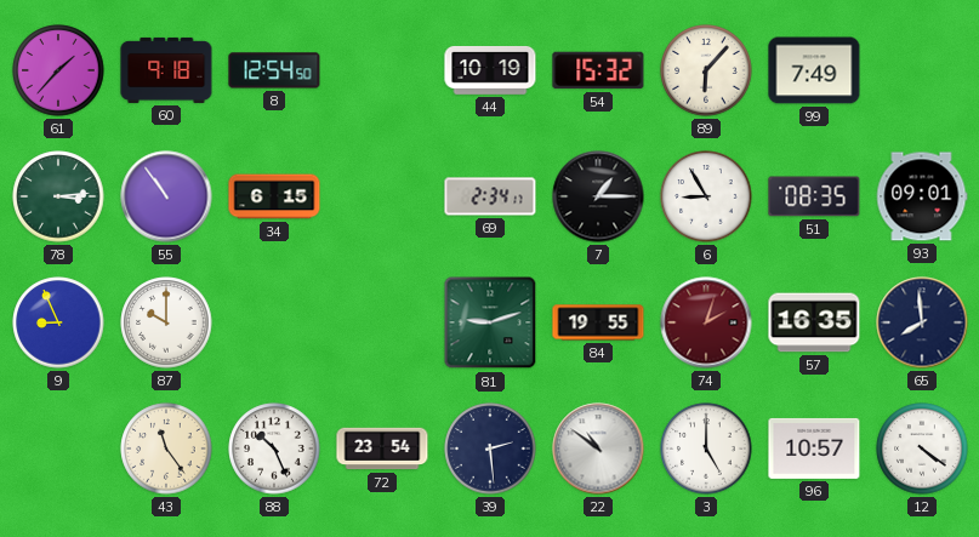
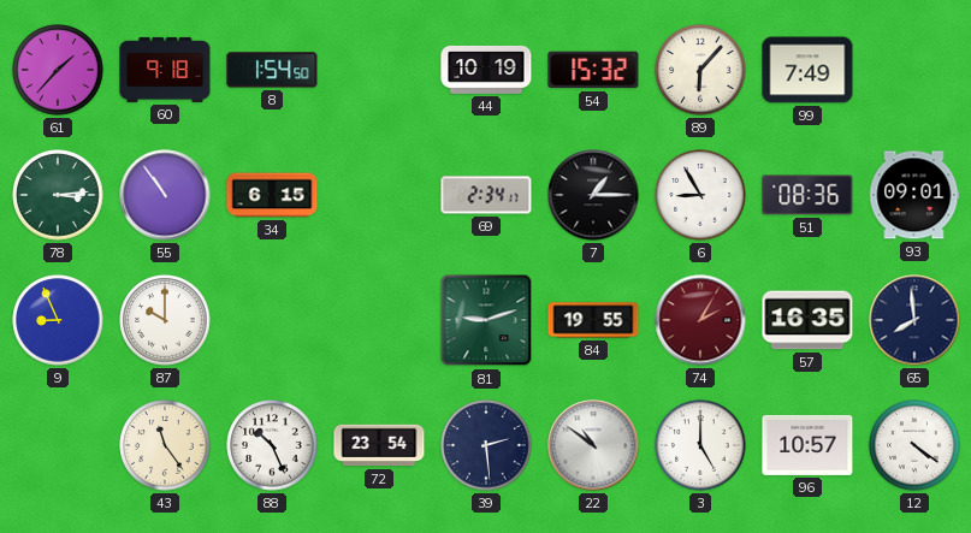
8: 12:54 -> 1:54 (272, 70)
51: 08:35 -> 08:36 (807, 195)
74: 2:03 -> 2:05 (700, 320)
